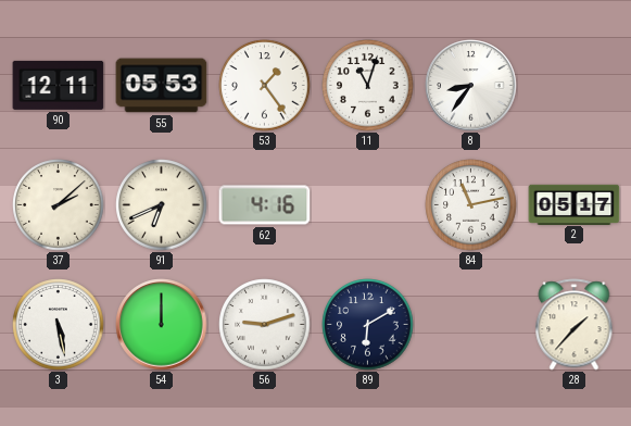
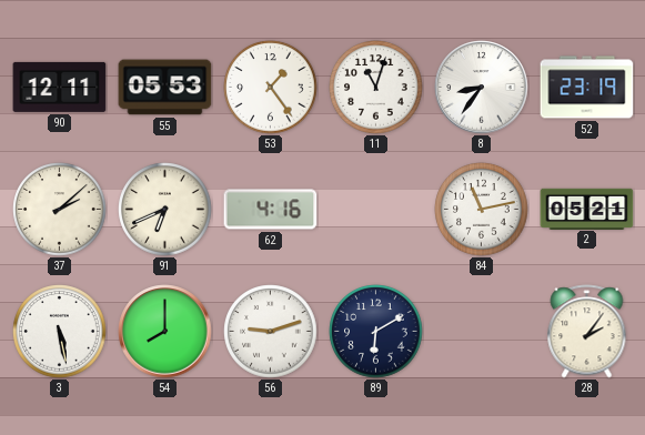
52: none -> 23:19 (587, 88)
2: 05:17 -> 05:21 (587, 209)
54: 12:00 -> 8:00 (165, 332)
28: 1:37 -> 2:06 (587, 332)
